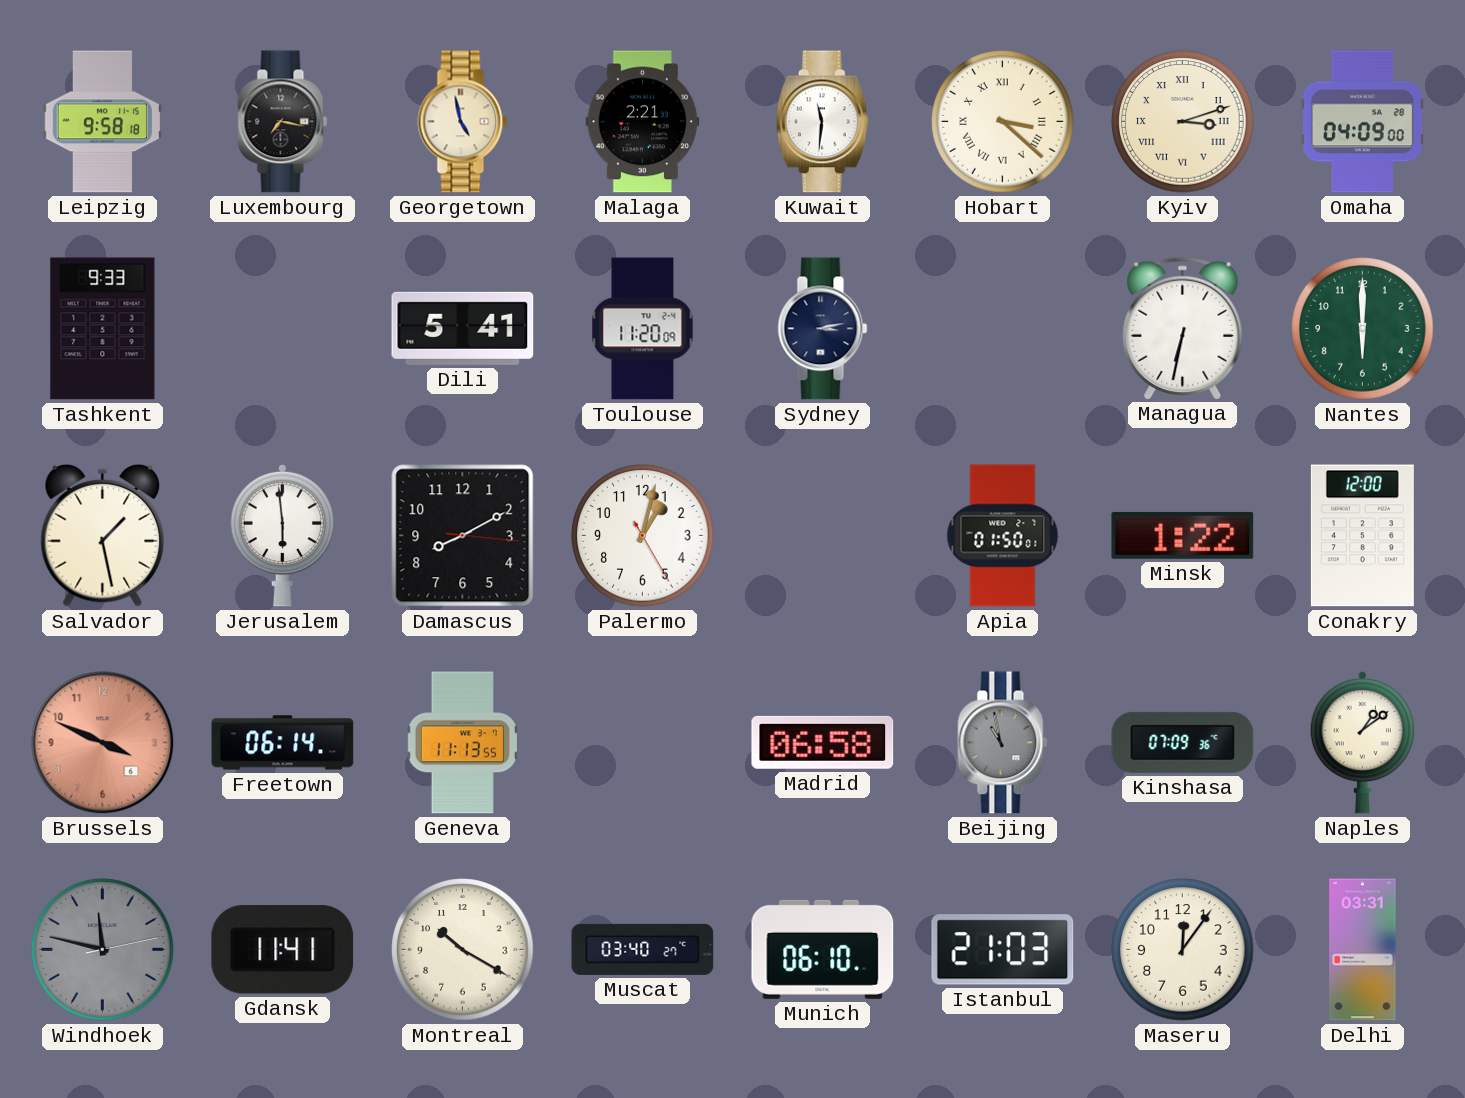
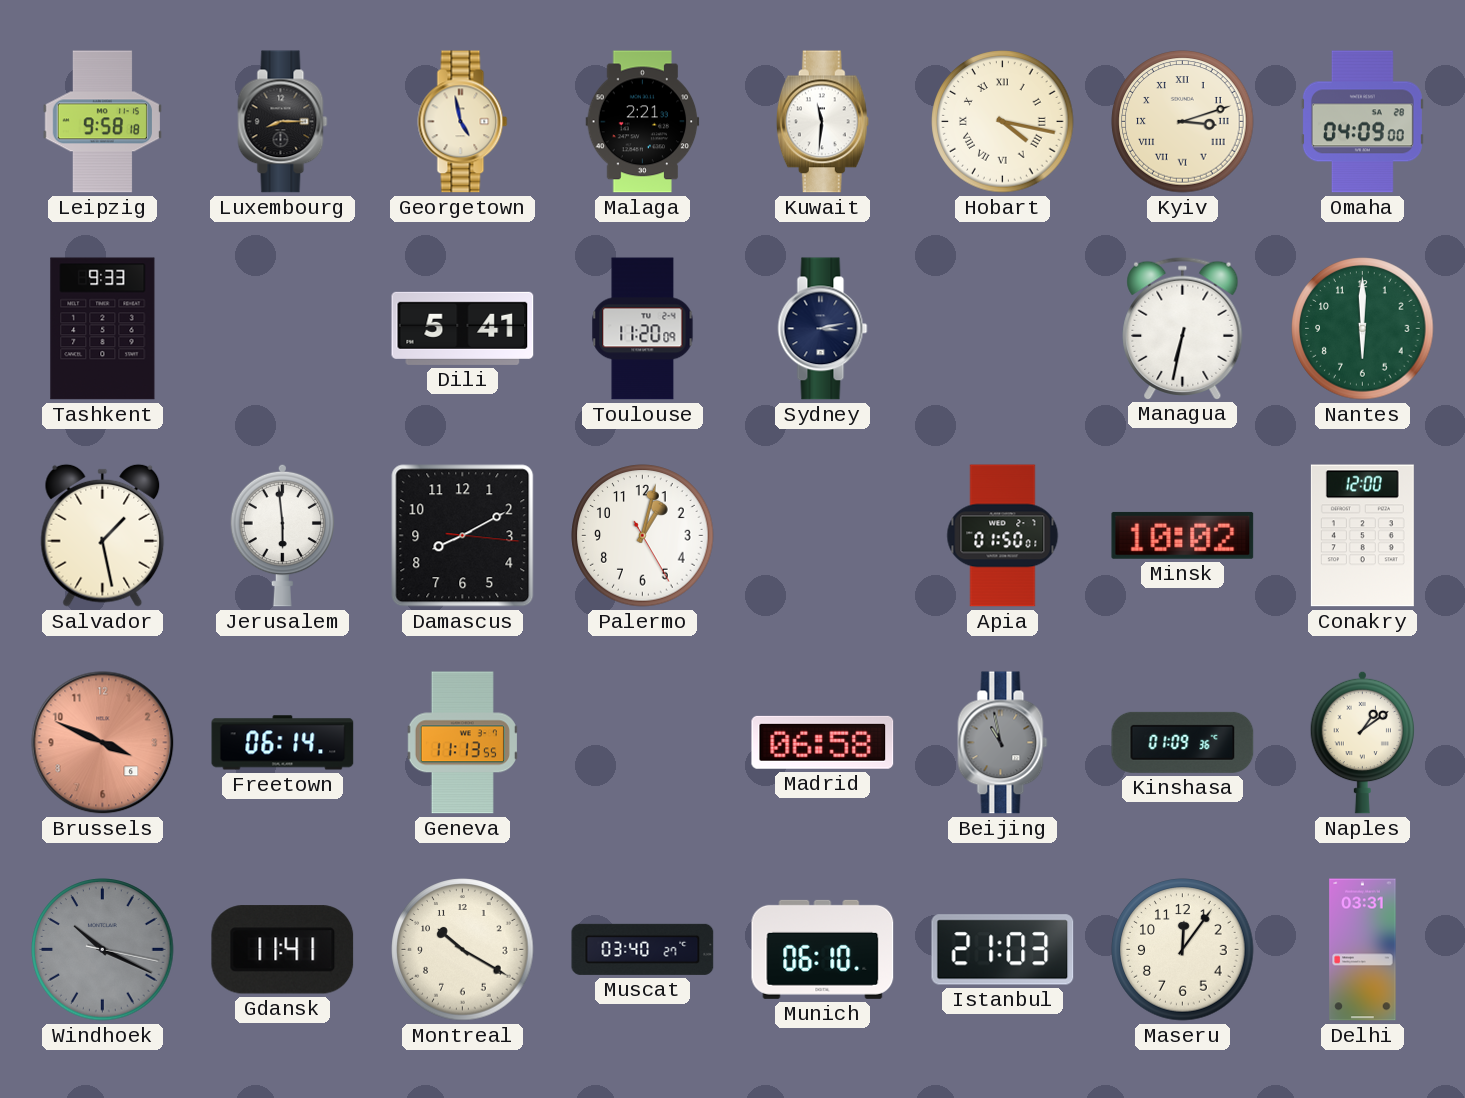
Luxembourg: 7:17 -> 8:15 (283, 122)
Hobart: 3:22 -> 4:17 (1003, 122)
Minsk: 1:22 -> 10:02 (1183, 535)
Kinshasa: 07:09 -> 01:09 (1183, 742)
Windhoek: 11:47 -> 10:19 (103, 950)
